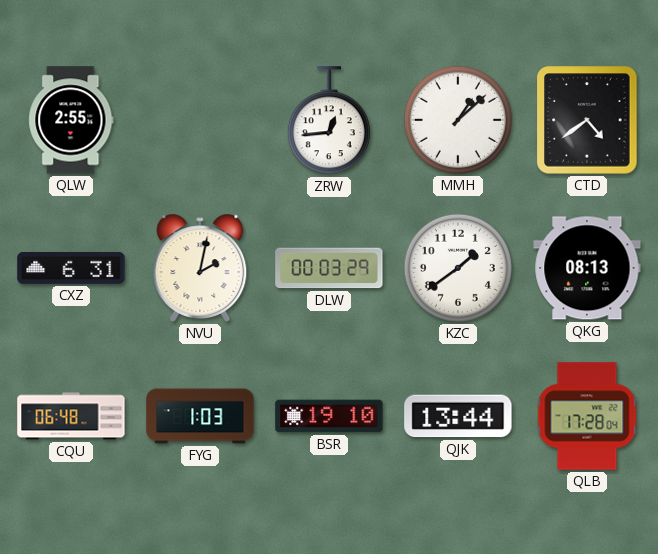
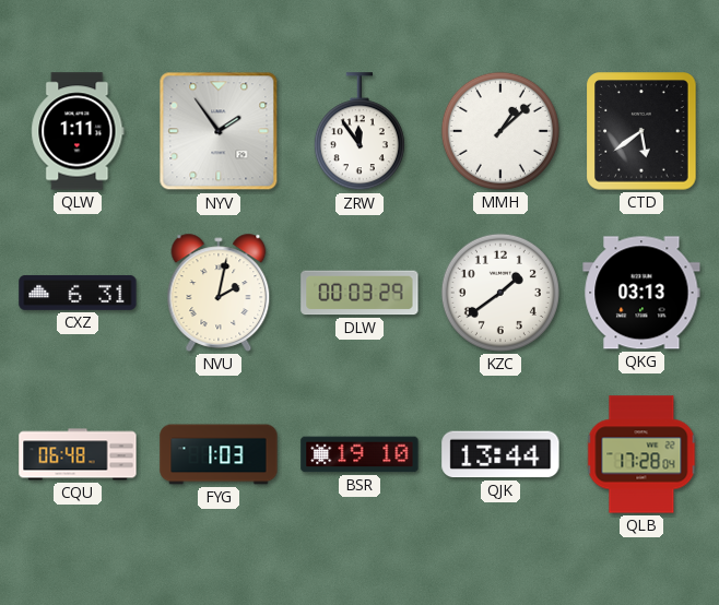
QLW: 2:55 -> 1:11 (78, 131)
NYV: none -> 1:54 (219, 131)
ZRW: 12:44 -> 11:54 (360, 132)
CTD: 4:39 -> 5:39 (641, 131)
QKG: 08:13 -> 03:13 (641, 293)
